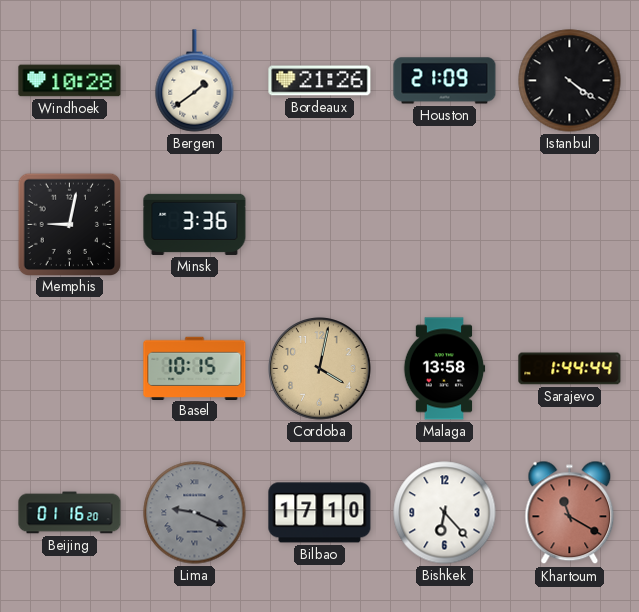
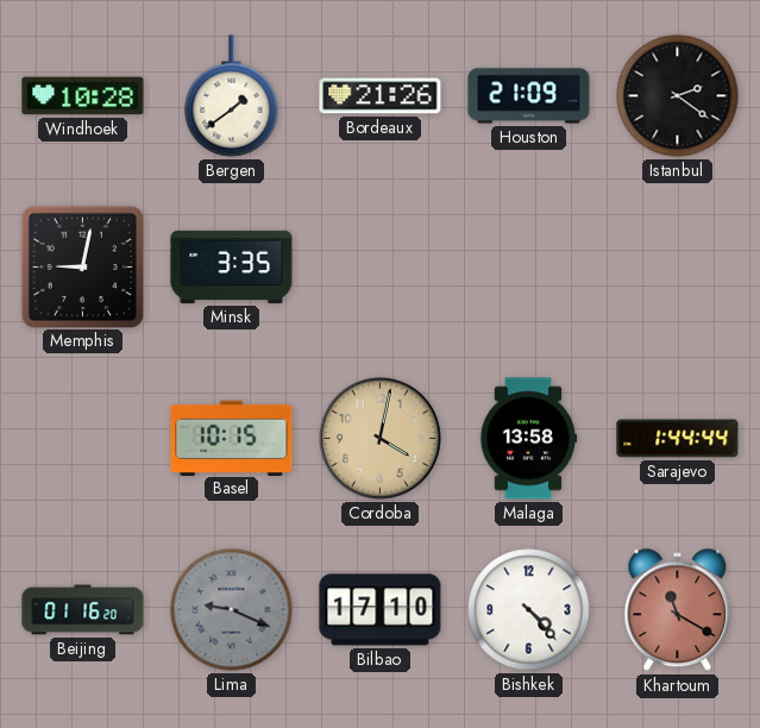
Istanbul: 4:21 -> 2:21 (678, 96)
Minsk: 3:36 -> 3:35 (232, 266)
Bishkek: 6:23 -> 4:23 (529, 610)
